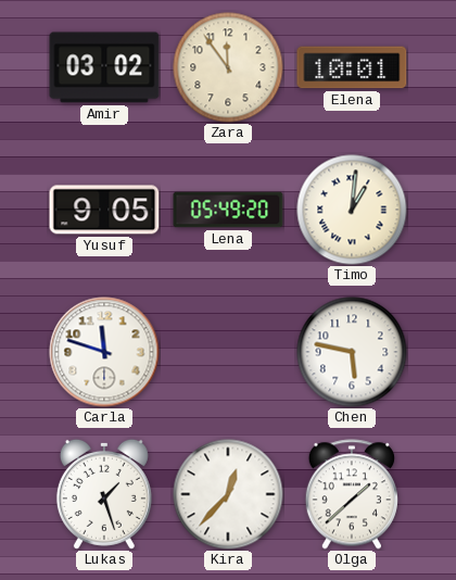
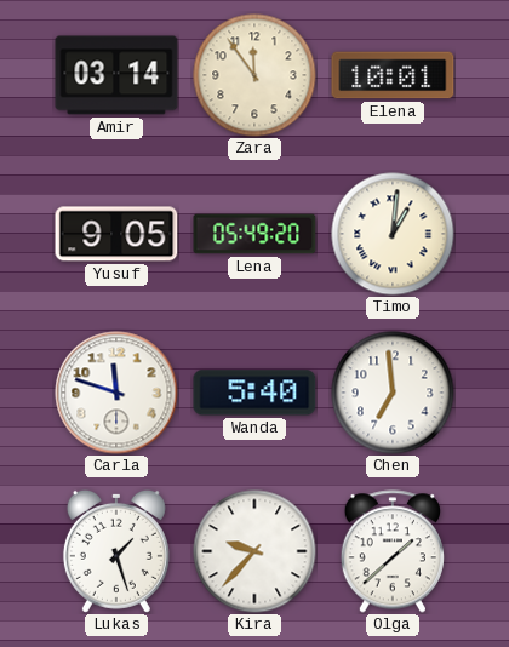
Amir: 03:02 -> 03:14 (116, 75)
Wanda: none -> 5:40 (254, 393)
Chen: 5:47 -> 6:59 (393, 393)
Kira: 12:37 -> 9:37 (254, 551)
